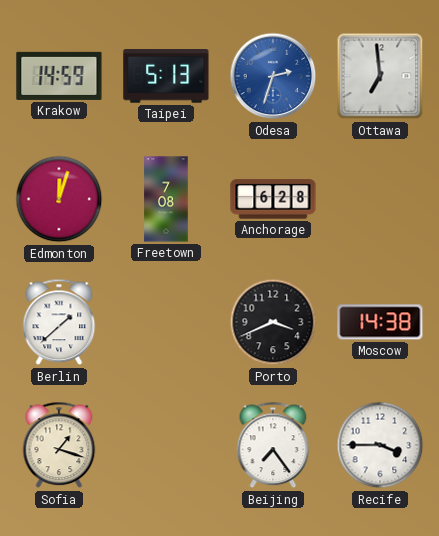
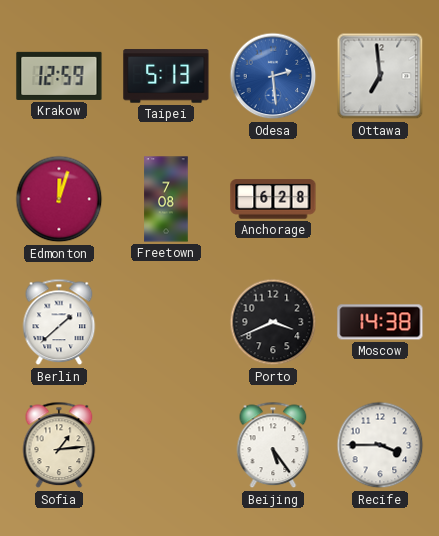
Krakow: 14:59 -> 12:59 (59, 76)
Odesa: 2:33 -> 2:29 (273, 76)
Sofia: 1:18 -> 1:14 (59, 445)
Beijing: 7:24 -> 5:24 (273, 445)
